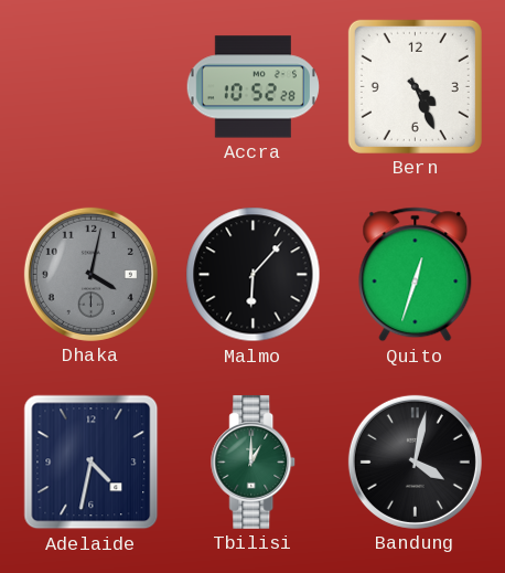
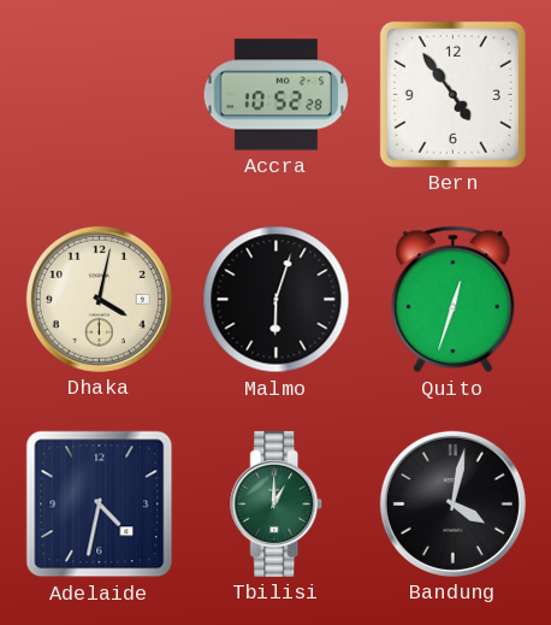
Bern: 4:26 -> 4:54 (452, 94)
Dhaka dial: grey -> cream (99, 299)
Malmo: 6:07 -> 6:03 (277, 300)
